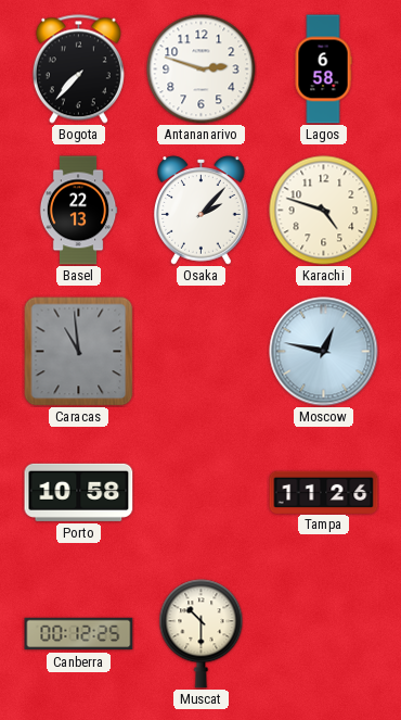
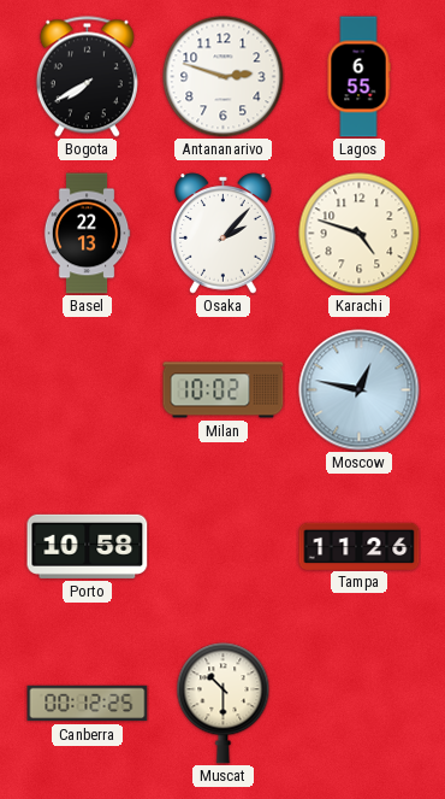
Bogota: 7:37 -> 7:40 (87, 77)
Lagos: 6:58 -> 6:55 (358, 77)
Caracas: 10:59 -> none (78, 351)
Milan: none -> 10:02 (224, 390)
